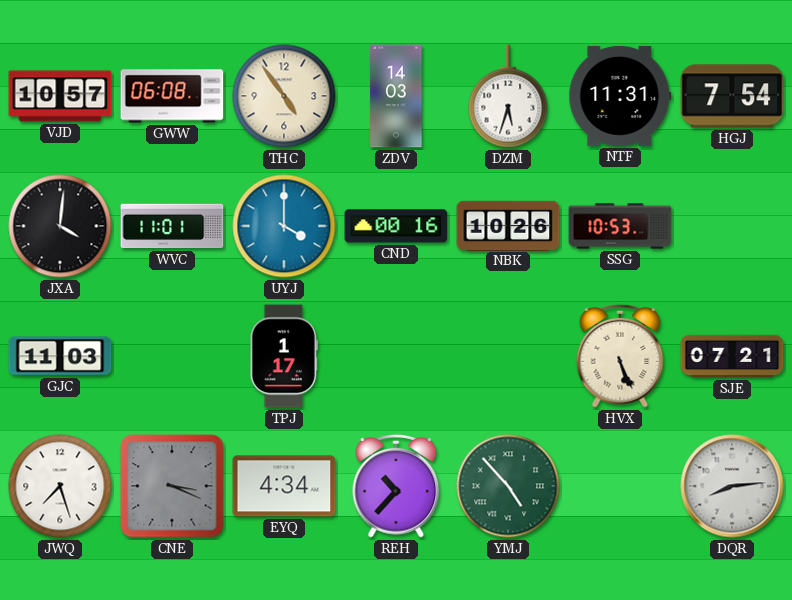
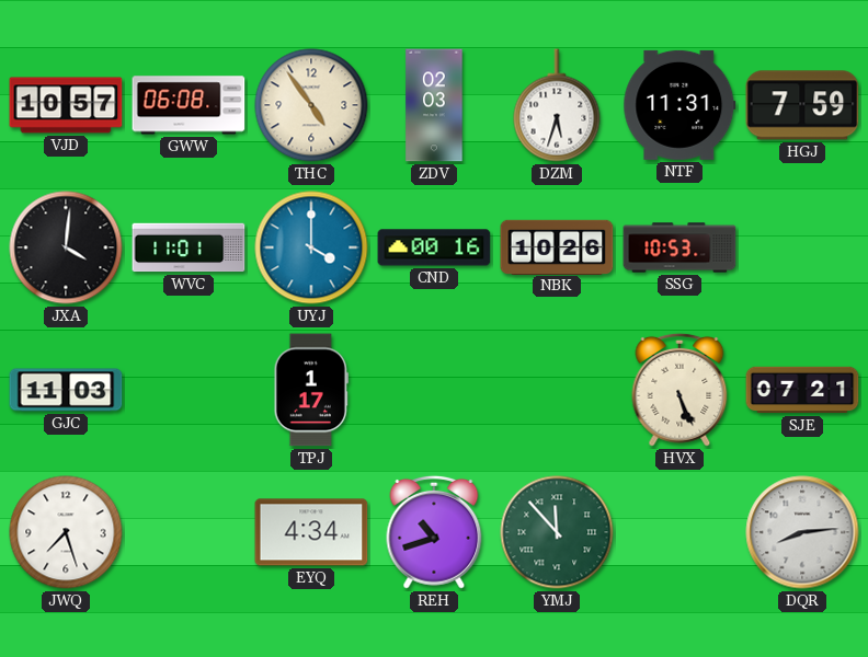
ZDV: 14:03 -> 02:03 (434, 105)
HGJ: 7:54 -> 7:59 (802, 105)
CNE: 3:19 -> none (172, 486)
REH: 10:37 -> 10:42 (434, 532)
YMJ: 4:53 -> 11:53 (557, 532)
